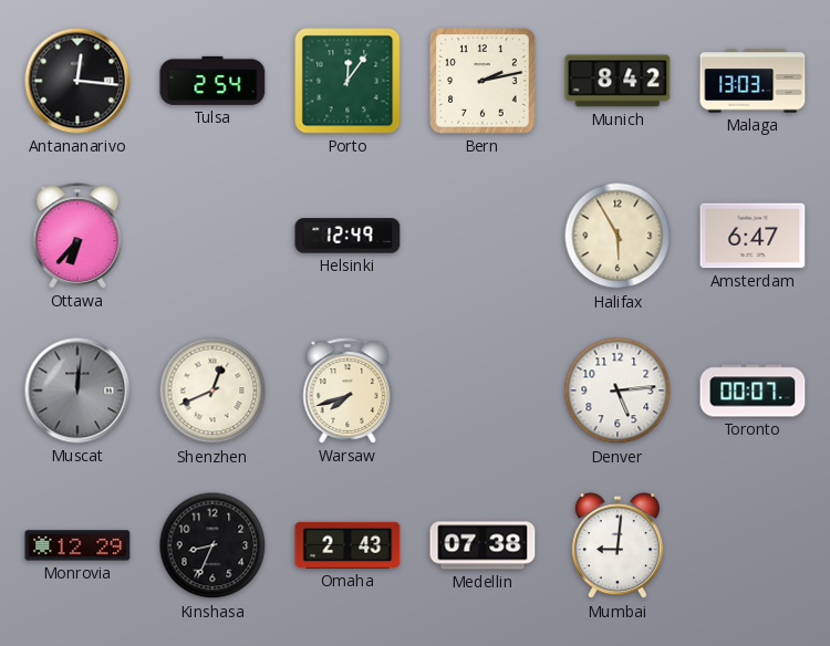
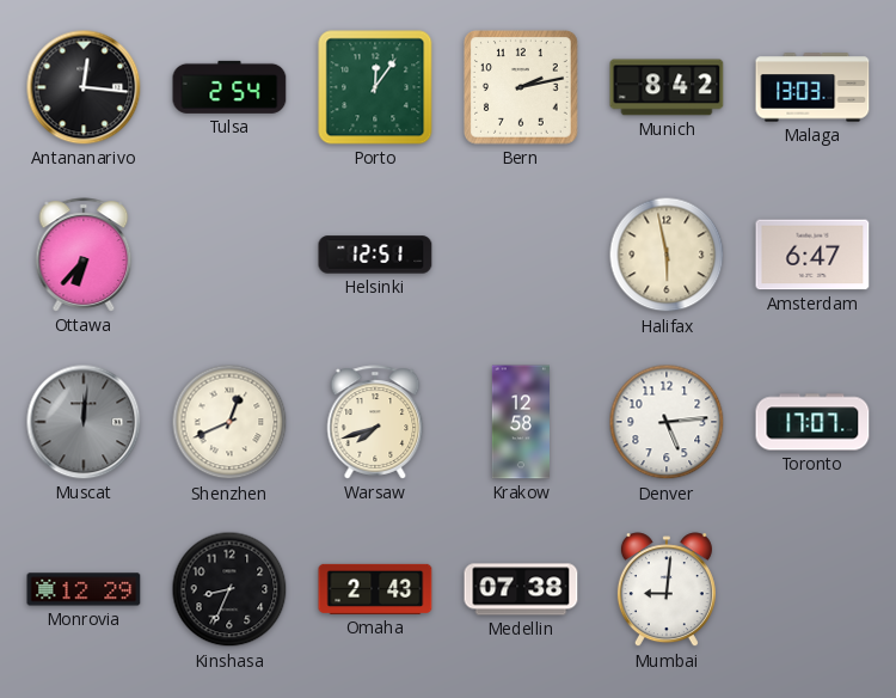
Helsinki: 12:49 -> 12:51 (375, 255)
Halifax: 5:55 -> 5:58 (667, 255)
Krakow: none -> 12:58 (520, 422)
Toronto: 00:07 -> 17:07 (812, 422)
